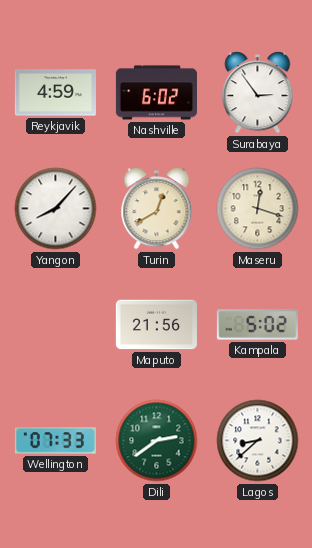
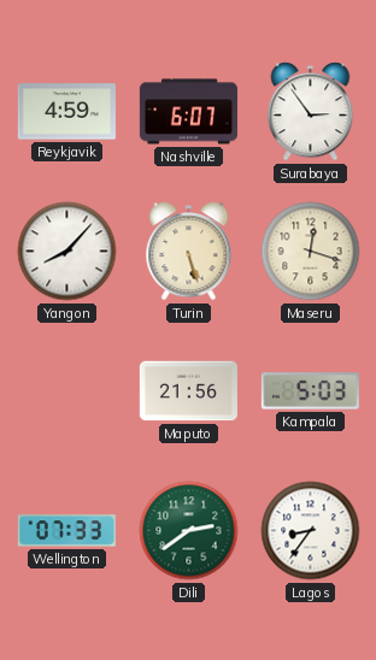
Nashville: 6:02 -> 6:07 (188, 112)
Turin: 12:40 -> 5:27 (189, 252)
Kampala: 5:02 -> 5:03 (310, 391)
Lagos: 8:38 -> 8:36 (311, 531)
